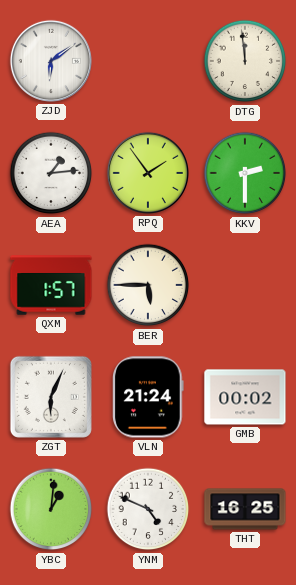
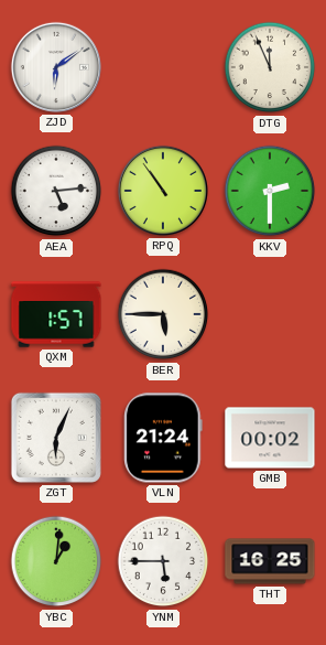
DTG: 11:59 -> 11:56 (270, 67)
AEA: 1:14 -> 5:14 (56, 191)
RPQ: 1:54 -> 10:54 (163, 191)
YNM: 4:49 -> 5:45 (163, 561)
